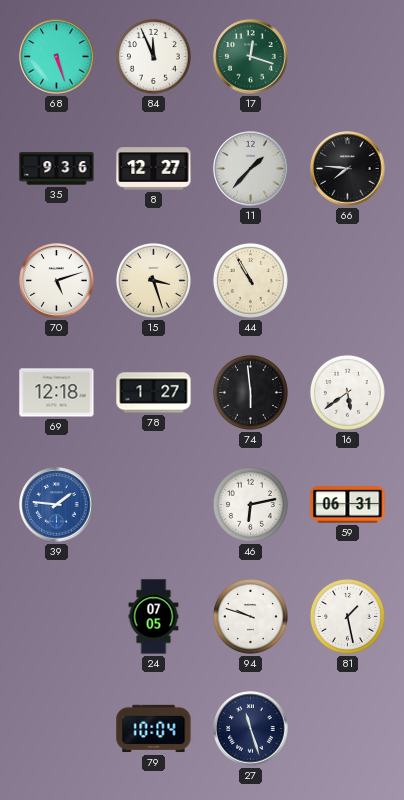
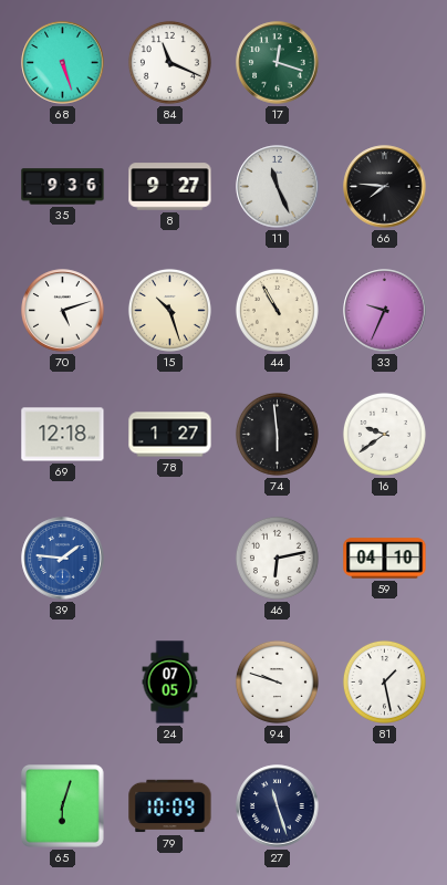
84: 11:56 -> 11:19 (169, 62)
8: 12:27 -> 9:27 (170, 187)
11: 1:37 -> 11:26 (278, 187)
15: 3:27 -> 10:27 (169, 310)
33: none -> 9:34 (385, 311)
16: 5:39 -> 9:39 (384, 434)
59: 06:31 -> 04:10 (385, 559)
65: none -> 6:03 (63, 806)
79: 10:04 -> 10:09 (170, 806)
